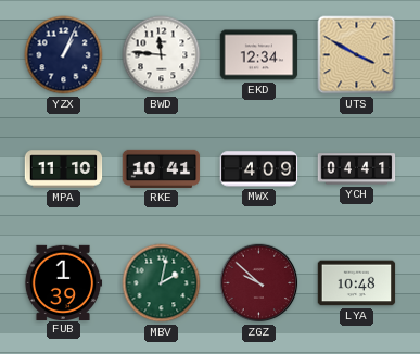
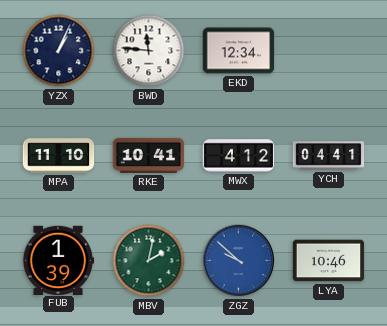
UTS: 3:50 -> none (357, 55)
MWX: 4:09 -> 4:12 (239, 156)
ZGZ dial: burgundy -> blue (239, 261)
LYA: 10:48 -> 10:46 (329, 261)
